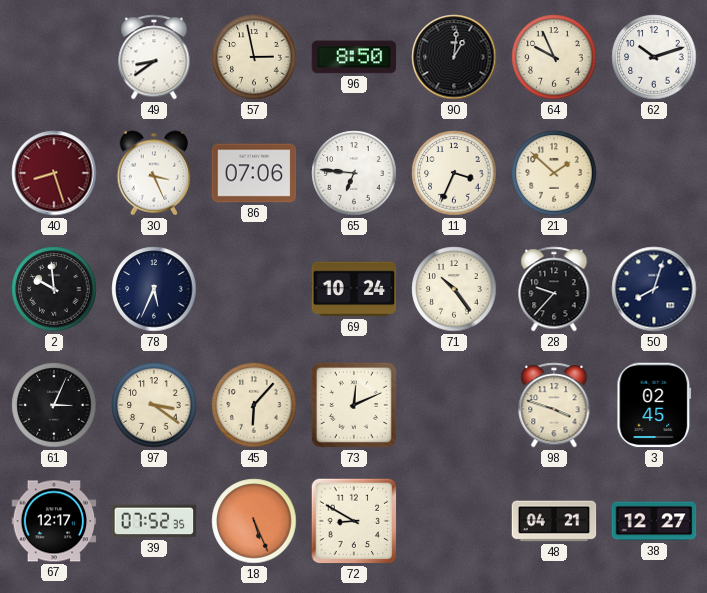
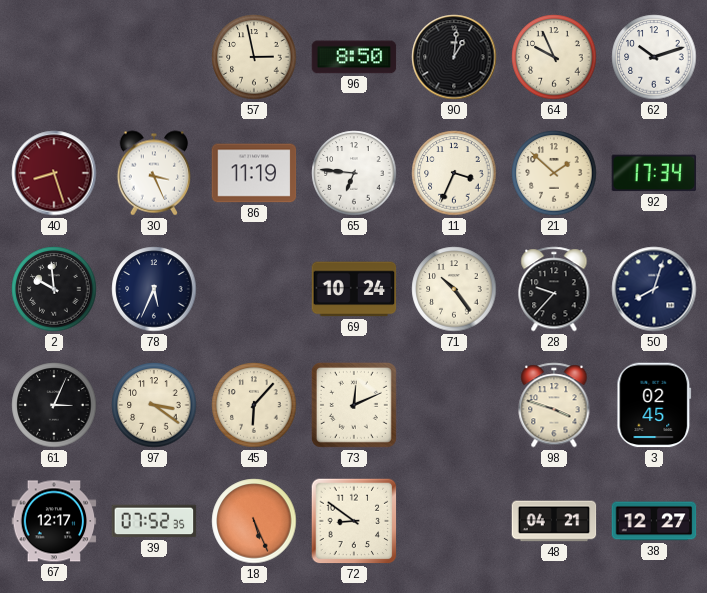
49: 8:39 -> none (154, 57)
86: 07:06 -> 11:19 (254, 173)
92: none -> 17:34 (654, 173)
72: 8:50 -> 8:51 (354, 521)
